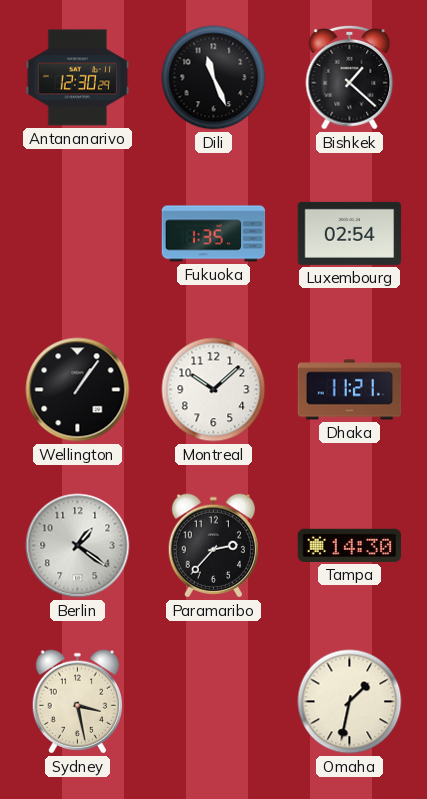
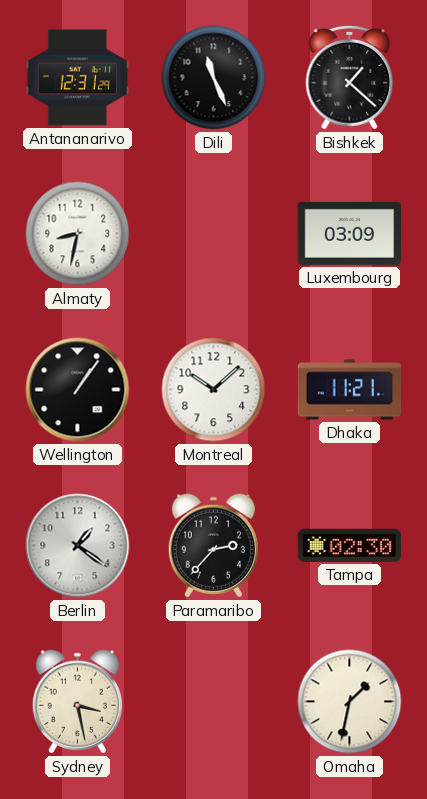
Antananarivo: 12:30 -> 12:31 (78, 78)
Almaty: none -> 8:32 (78, 234)
Fukuoka: 1:35 -> none (214, 234)
Luxembourg: 02:54 -> 03:09 (350, 233)
Tampa: 14:30 -> 02:30 (350, 545)
